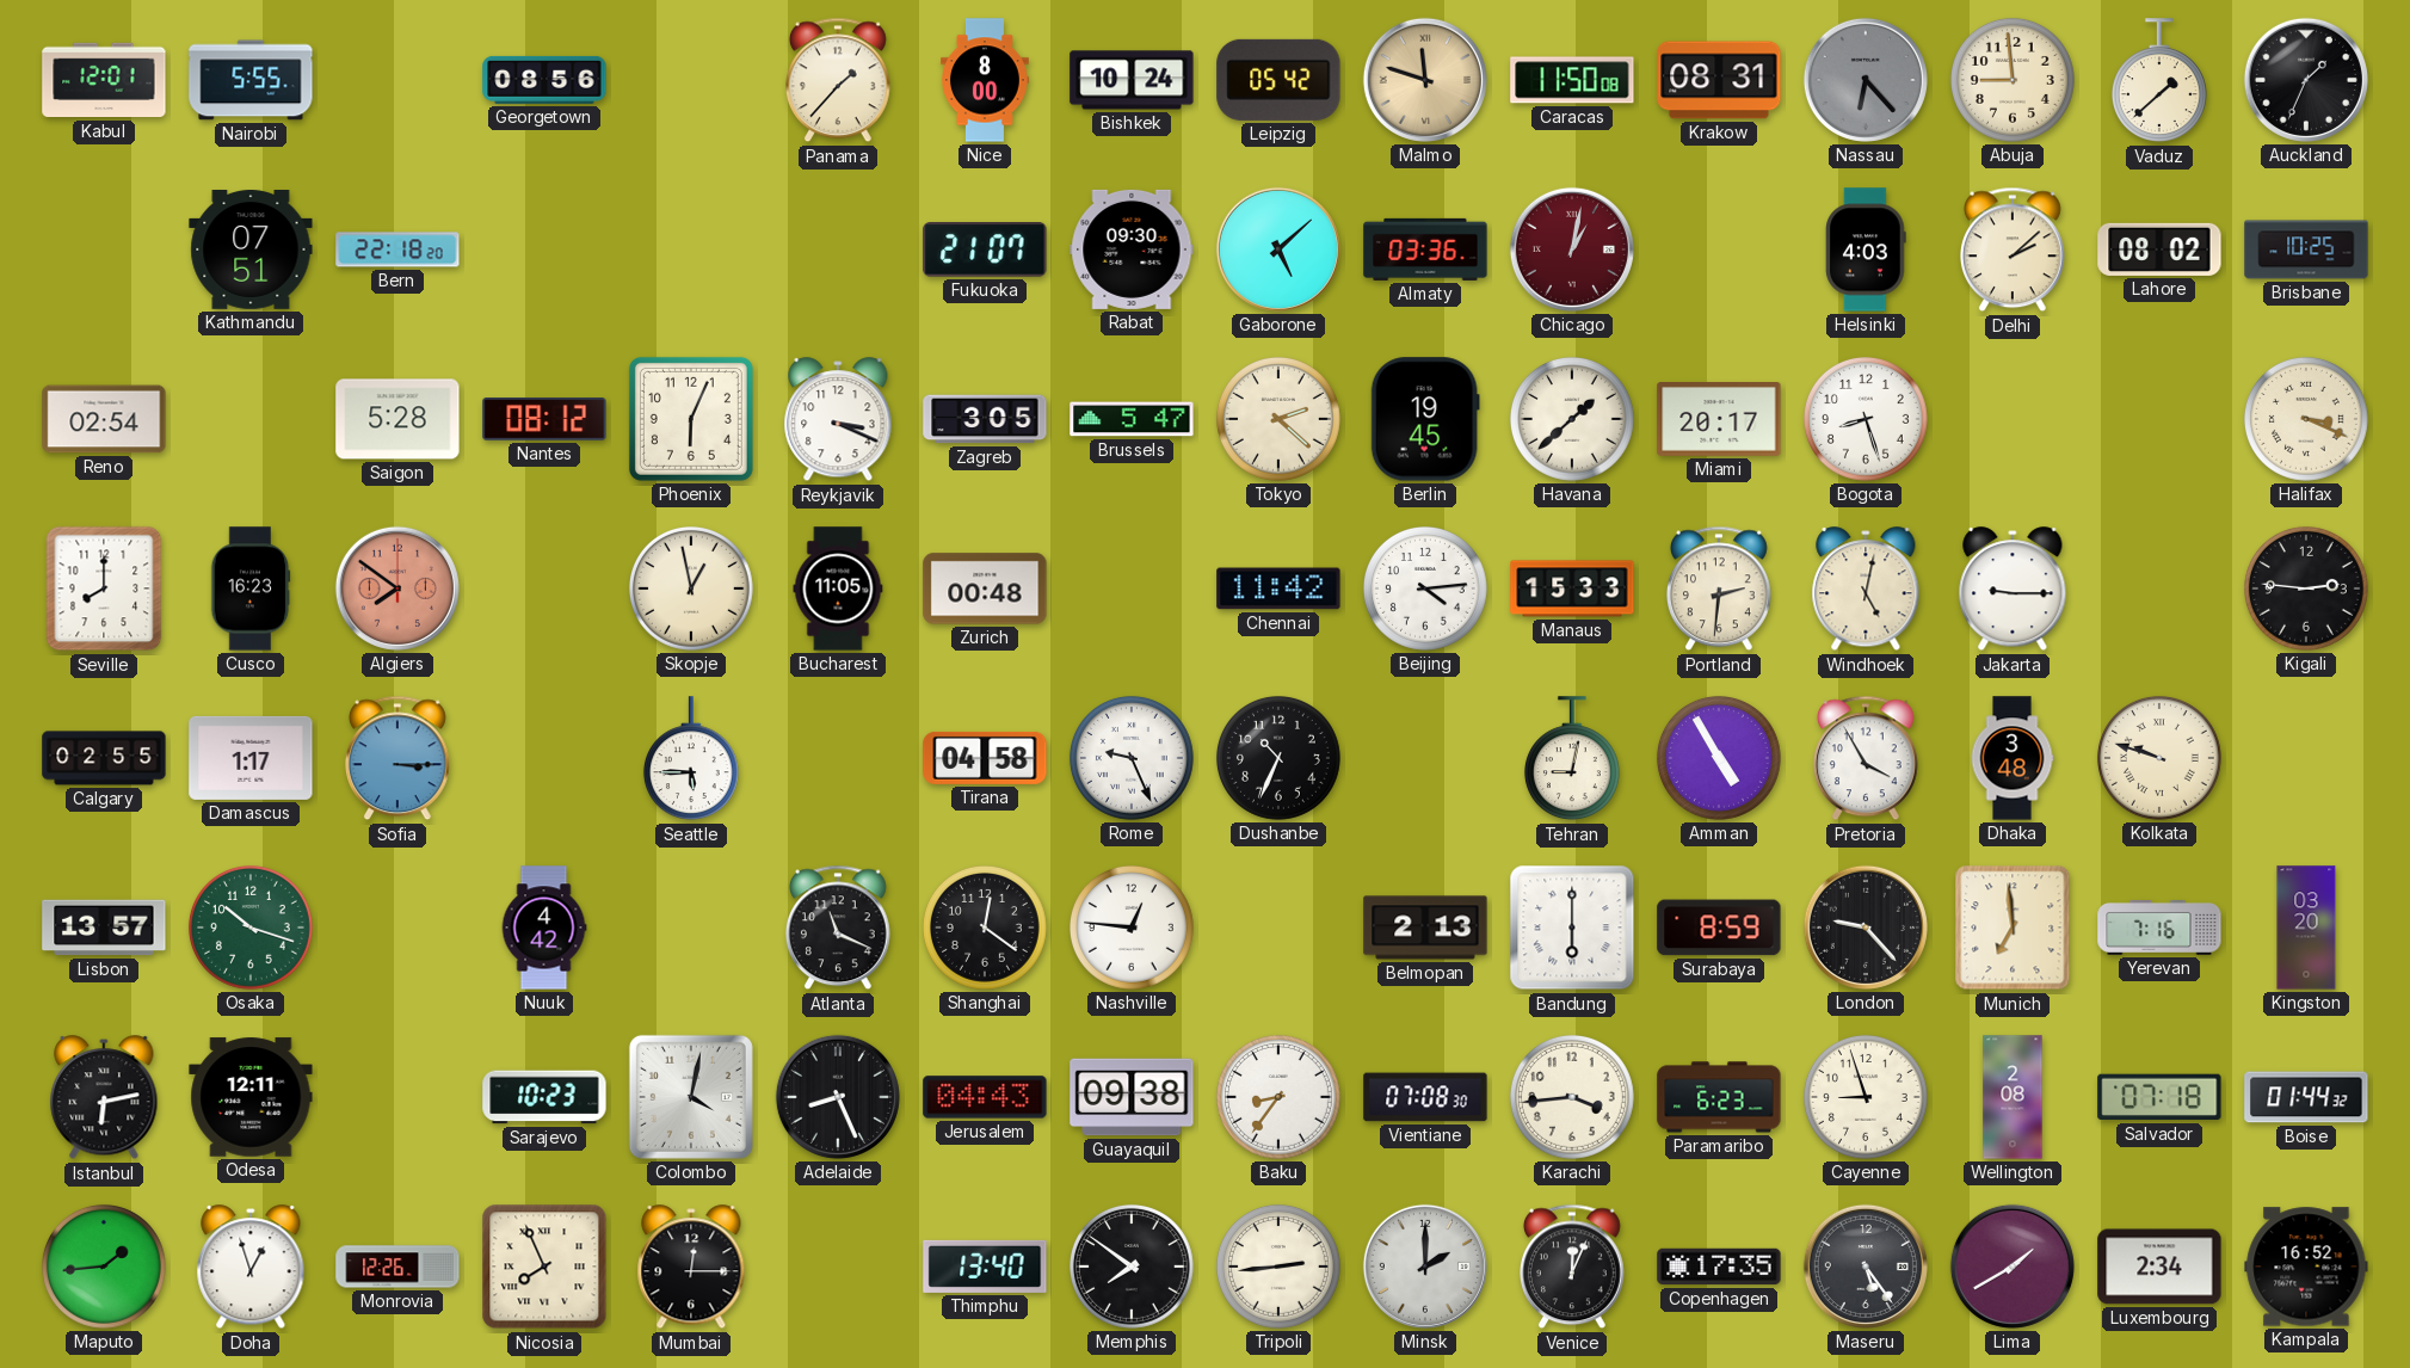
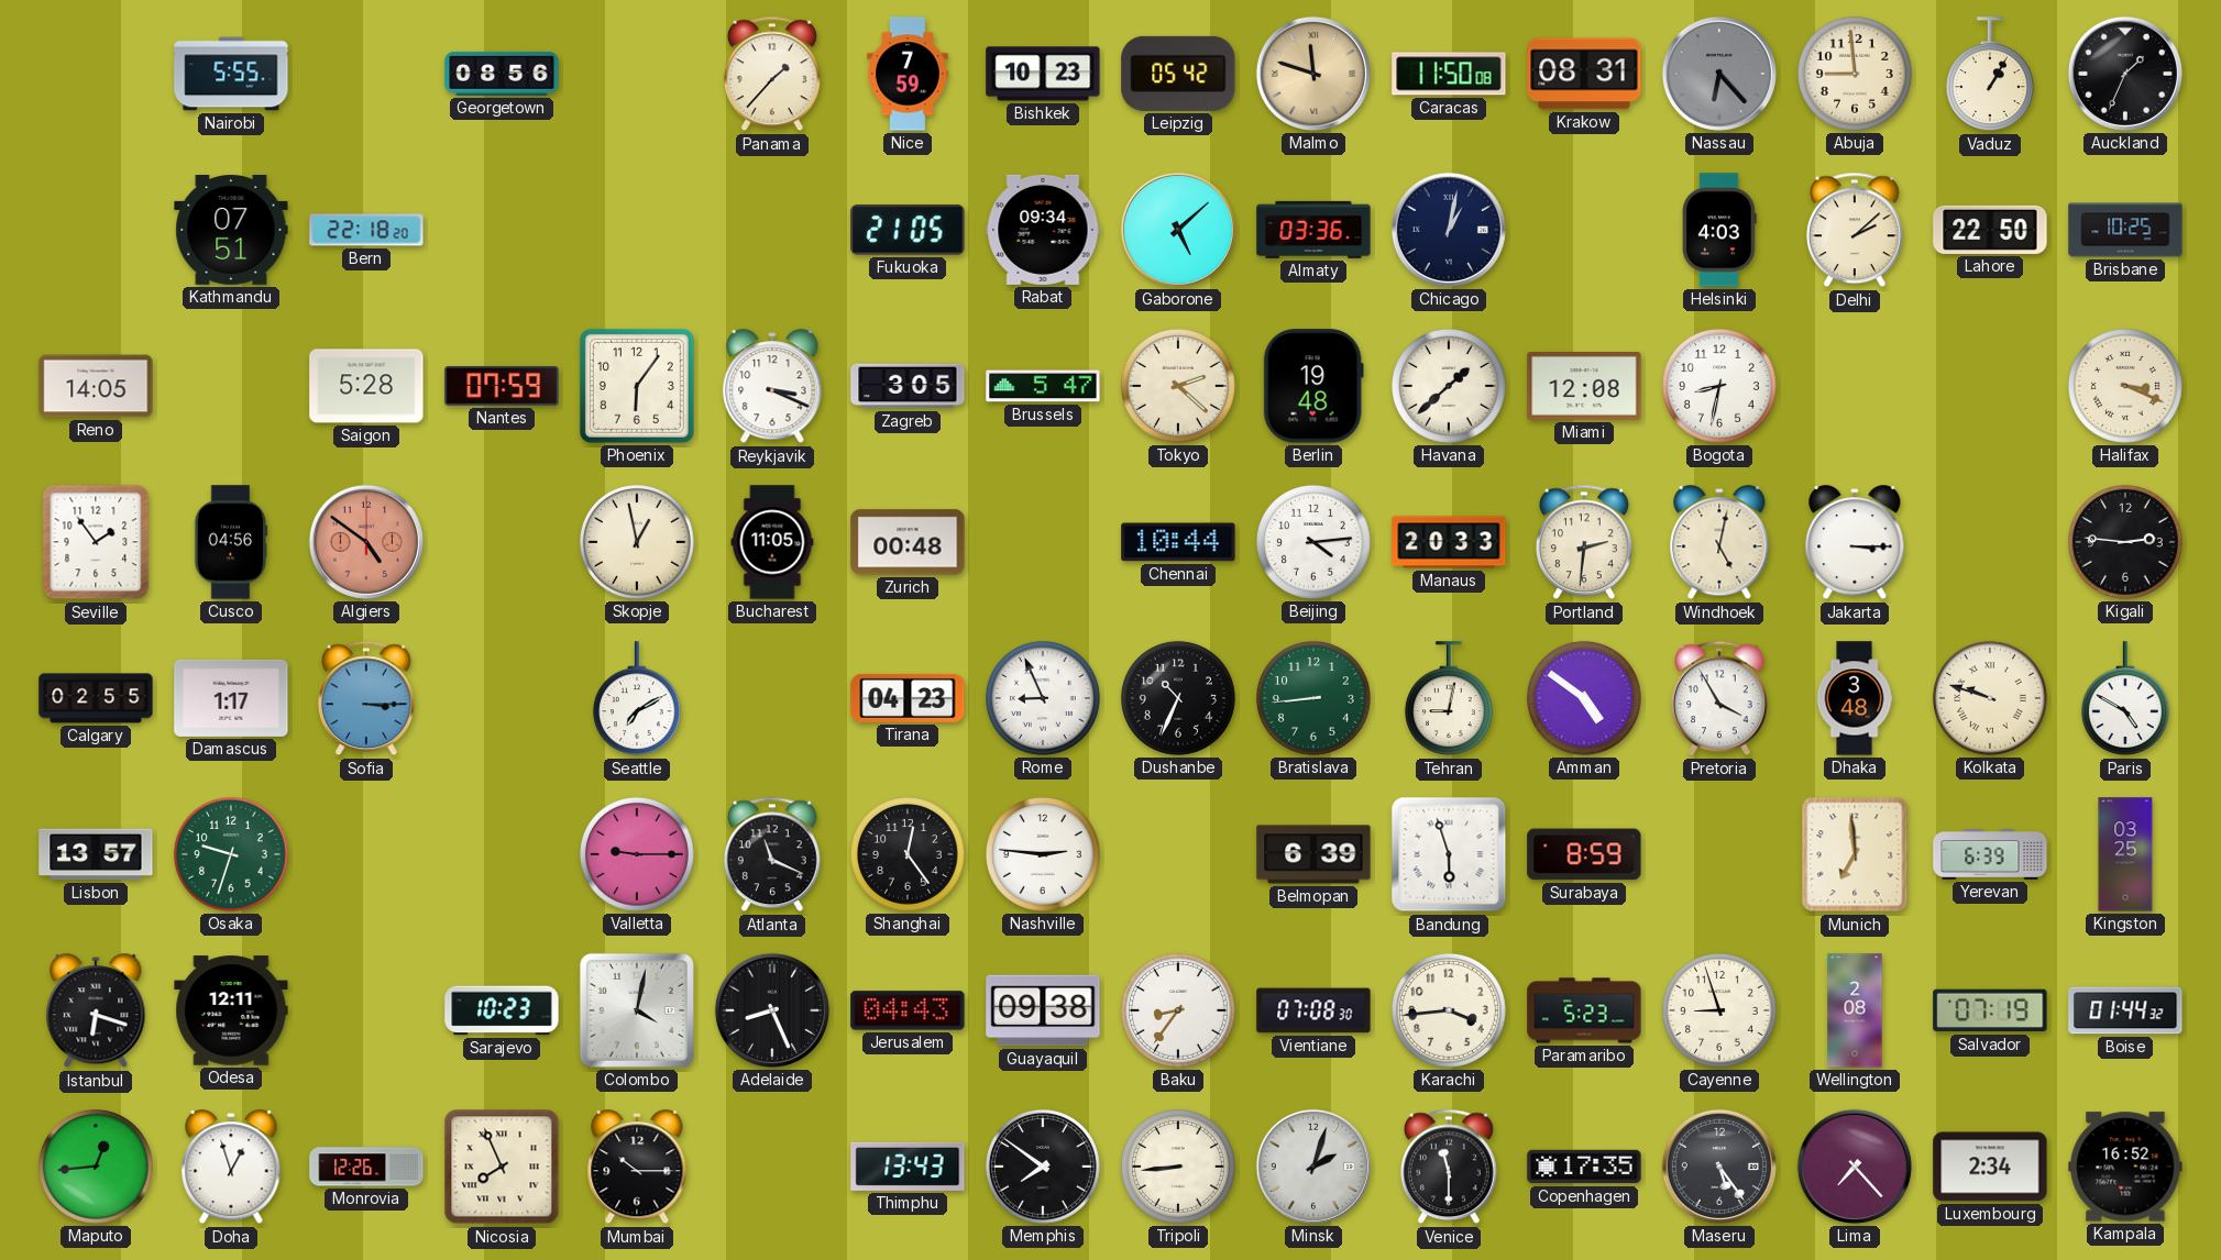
Kabul: 12:01 -> none (104, 80)
Nice: 8:00 -> 7:59 (909, 74)
Bishkek: 10:24 -> 10:23 (1043, 74)
Vaduz: 1:38 -> 1:05 (1990, 75)
Fukuoka: 21:07 -> 21:05 (908, 231)
Rabat: 09:30 -> 09:34 (1043, 230)
Chicago dial: burgundy -> navy (1449, 230)
Lahore: 08:02 -> 22:50 (1990, 230)
Reno: 02:54 -> 14:05 (96, 386)
Nantes: 08:12 -> 07:59 (502, 386)
Phoenix: 6:04 -> 6:06 (637, 386)
Berlin: 19:45 -> 19:48 (1313, 386)
Miami: 20:17 -> 12:08 (1584, 387)
Bogota: 8:27 -> 8:32 (1719, 386)
Seville: 8:00 -> 1:54 (96, 542)
Cusco: 16:23 -> 04:56 (231, 542)
Algiers: 7:51 -> 4:51 (366, 542)
Chennai: 11:42 -> 10:44 (1178, 542)
Manaus: 15:33 -> 20:33 (1449, 542)
Jakarta: 9:15 -> 3:15 (1855, 543)
Seattle: 5:45 -> 7:10 (637, 699)
Tirana: 04:58 -> 04:23 (908, 698)
Rome: 9:26 -> 8:56 (1043, 698)
Bratislava: none -> 8:44 (1313, 698)
Amman: 4:55 -> 4:51 (1584, 698)
Paris: none -> 4:50 (2125, 699)
Osaka: 10:18 -> 9:33 (231, 854)
Nuuk: 4:42 -> none (544, 928)
Valletta: none -> 9:15 (637, 854)
Shanghai: 12:21 -> 12:24 (908, 854)
Nashville: 12:46 -> 2:46 (1043, 854)
Belmopan: 2:13 -> 6:39 (1313, 854)
Bandung: 6:00 -> 5:57 (1449, 854)
London: 9:23 -> none (1866, 928)
Yerevan: 7:16 -> 6:39 (1990, 855)
Kingston: 03:20 -> 03:25 (2125, 854)
Istanbul: 6:13 -> 6:18 (96, 1012)
Paramaribo: 6:23 -> 5:23 (1584, 1010)
Salvador: 07:18 -> 07:19 (1990, 1010)
Maputo: 1:44 -> 12:44 (96, 1167)
Mumbai: 12:15 -> 10:15 (637, 1168)
Thimphu: 13:40 -> 13:43 (908, 1167)
Tripoli: 2:44 -> 8:44 (1178, 1167)
Minsk: 2:00 -> 2:03 (1313, 1167)
Venice: 12:04 -> 11:30 (1450, 1167)
Lima: 1:40 -> 7:23 (1855, 1167)
